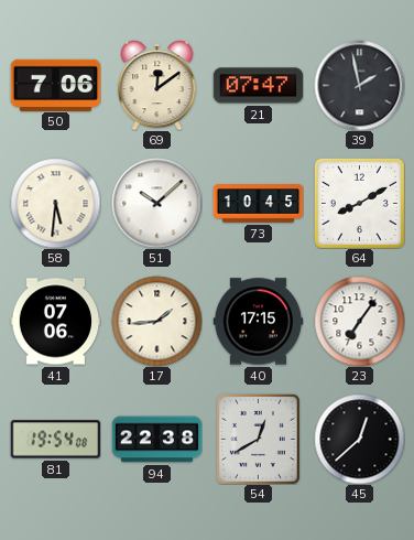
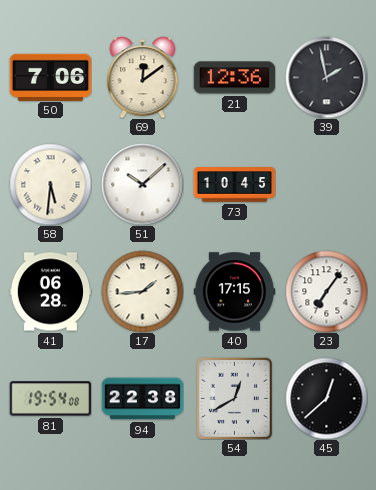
21: 07:47 -> 12:36 (234, 78)
64: 8:10 -> none (359, 203)
41: 07:06 -> 06:28 (50, 292)
